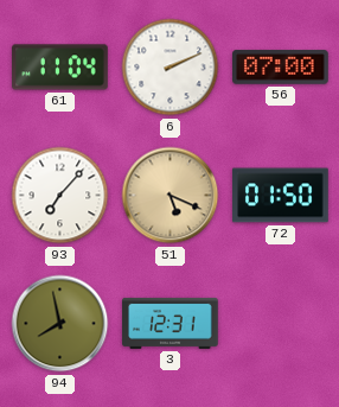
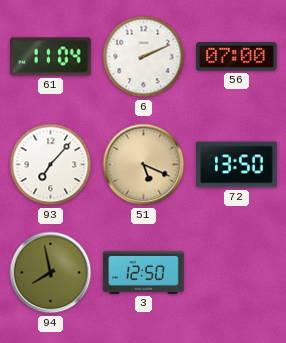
72: 01:50 -> 13:50 (237, 165)
3: 12:31 -> 12:50 (144, 272)
